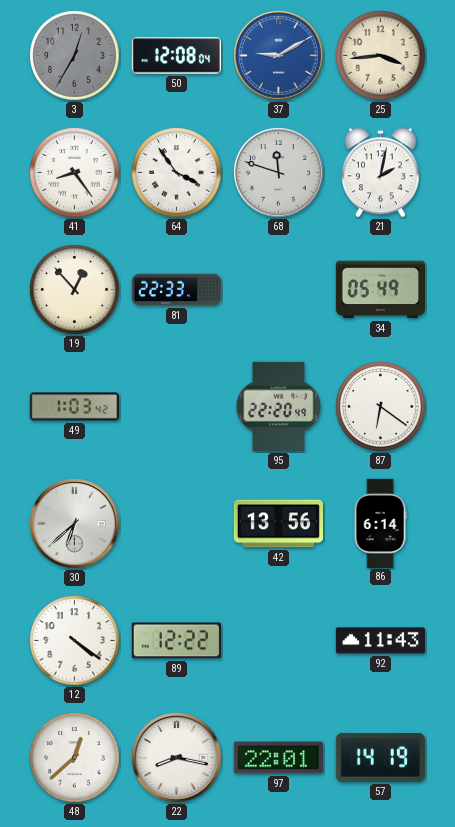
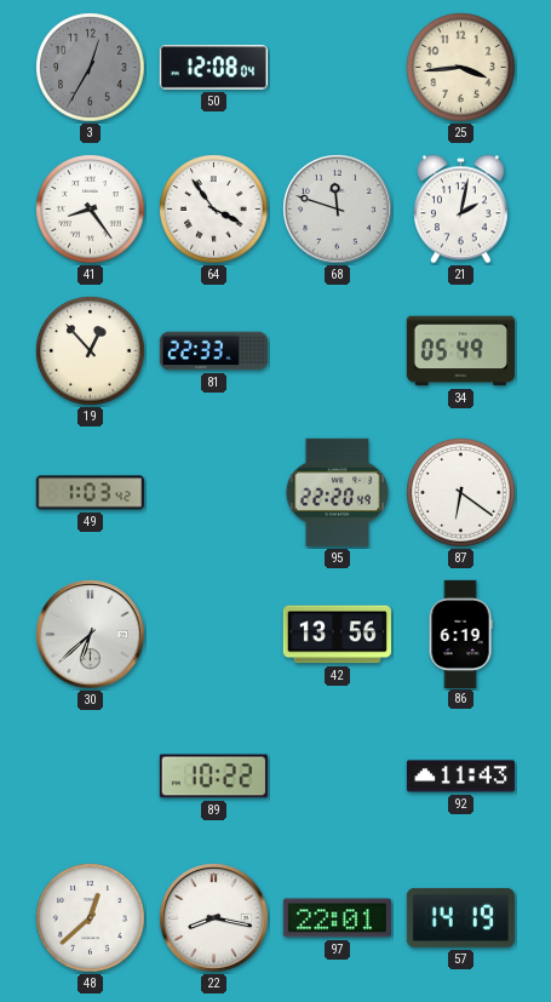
37: 9:10 -> none (279, 56)
86: 6:14 -> 6:19 (460, 634)
12: 4:21 -> none (75, 641)
89: 12:22 -> 10:22 (213, 777)
